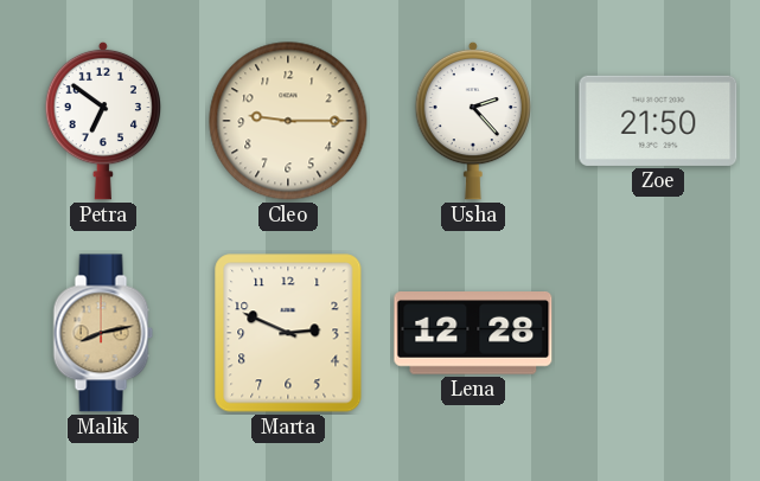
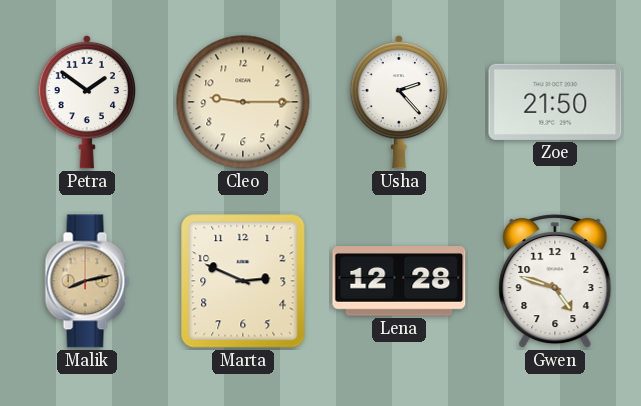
Petra: 6:51 -> 1:51 (86, 102)
Gwen: none -> 4:48 (555, 281)
